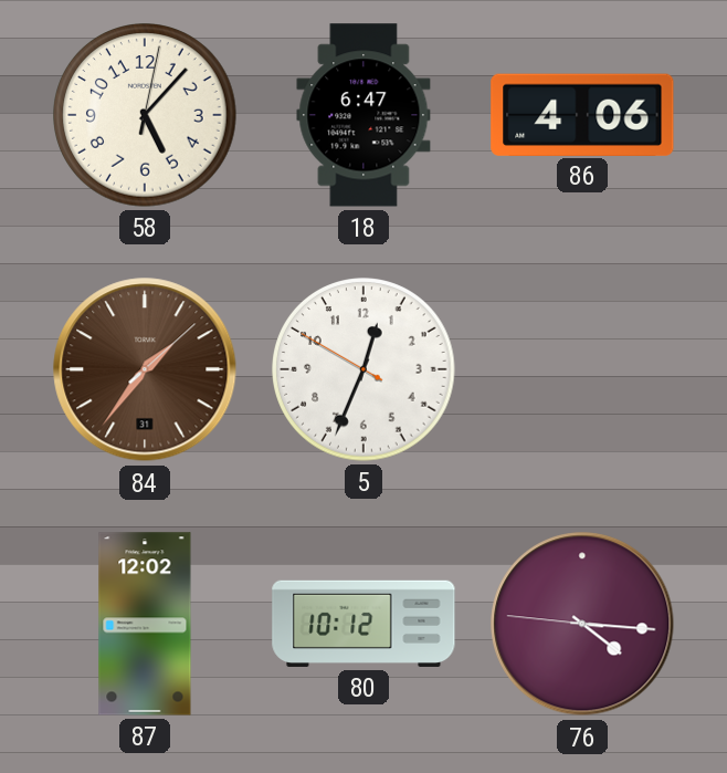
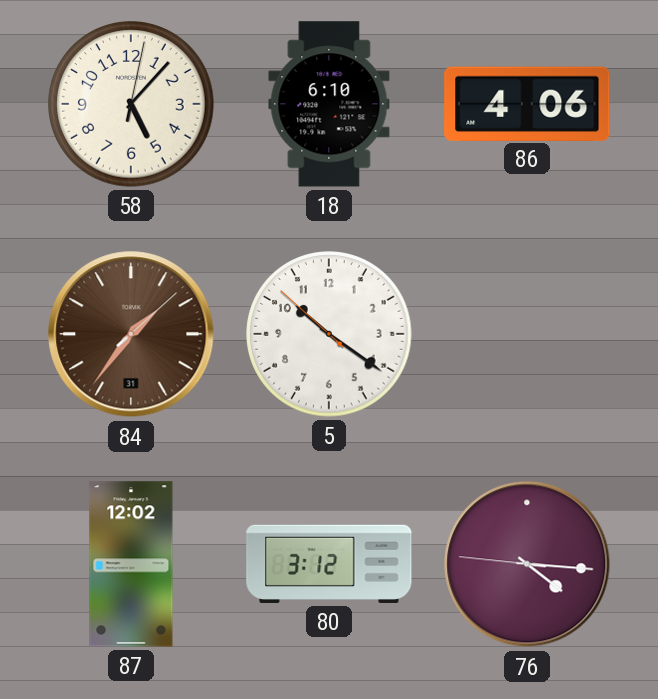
18: 6:47 -> 6:10 (329, 104)
5: 12:33 -> 10:20 (329, 334)
80: 10:12 -> 3:12 (329, 564)
